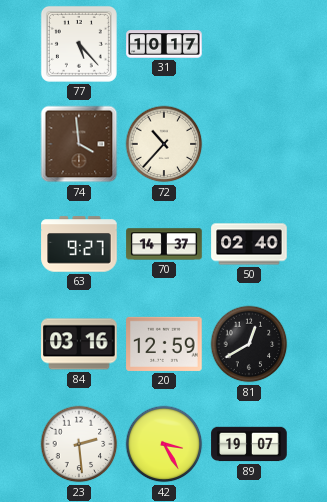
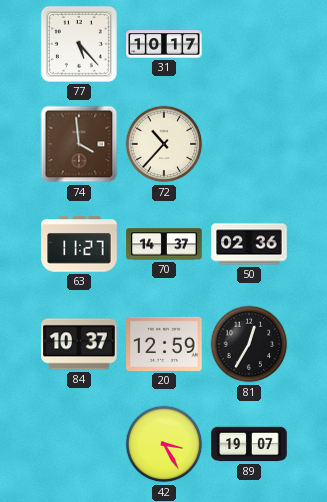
63: 9:27 -> 11:27 (79, 244)
50: 02:40 -> 02:36 (249, 244)
84: 03:16 -> 10:37 (79, 344)
81: 12:40 -> 12:35 (249, 344)
23: 2:29 -> none (79, 444)
